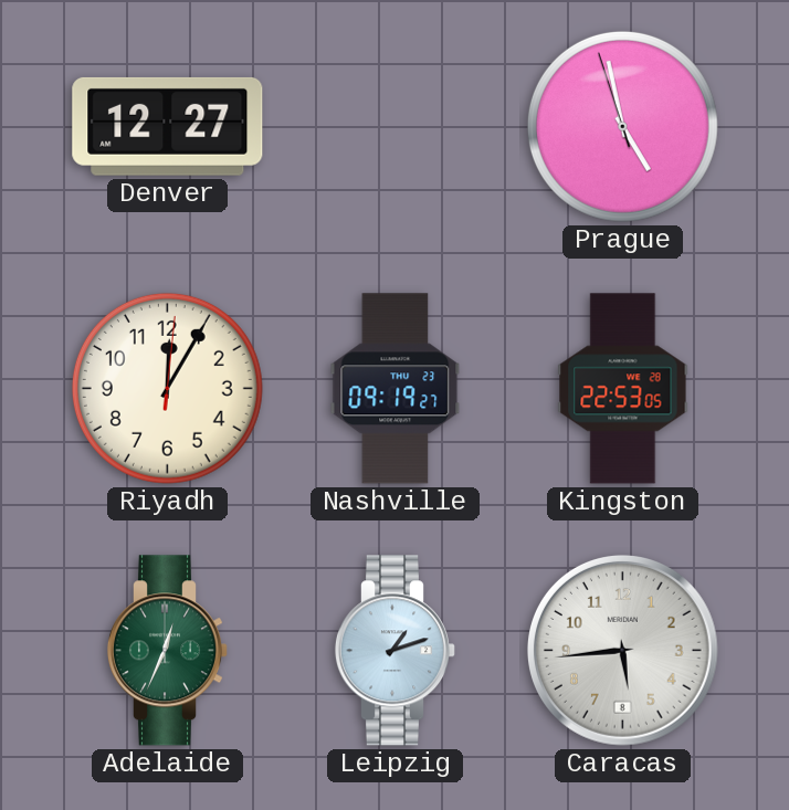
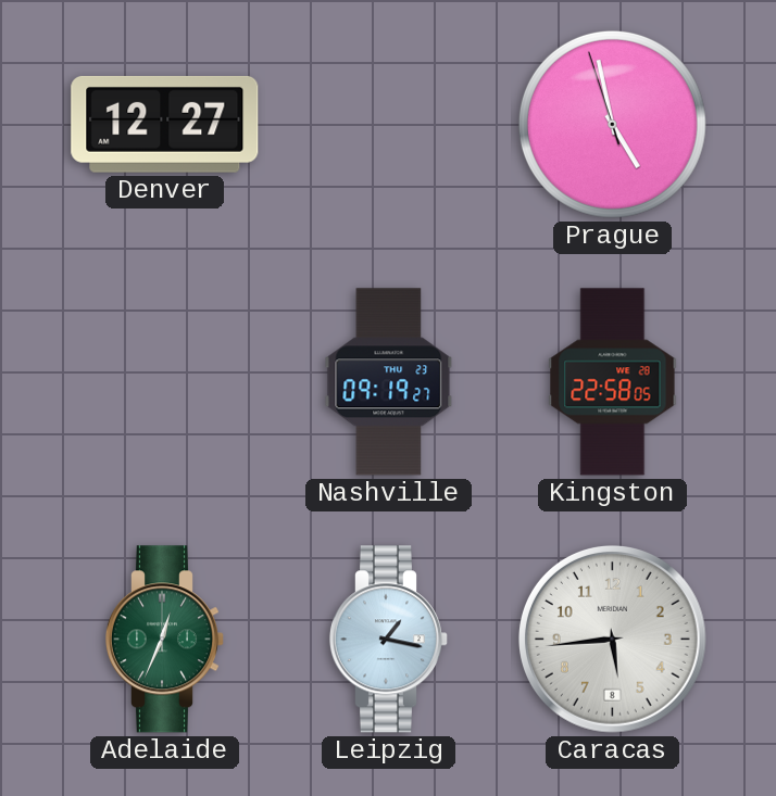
Riyadh: 12:05 -> none (167, 388)
Kingston: 22:53 -> 22:58 (613, 382)
Leipzig: 1:12 -> 1:17 (388, 640)
